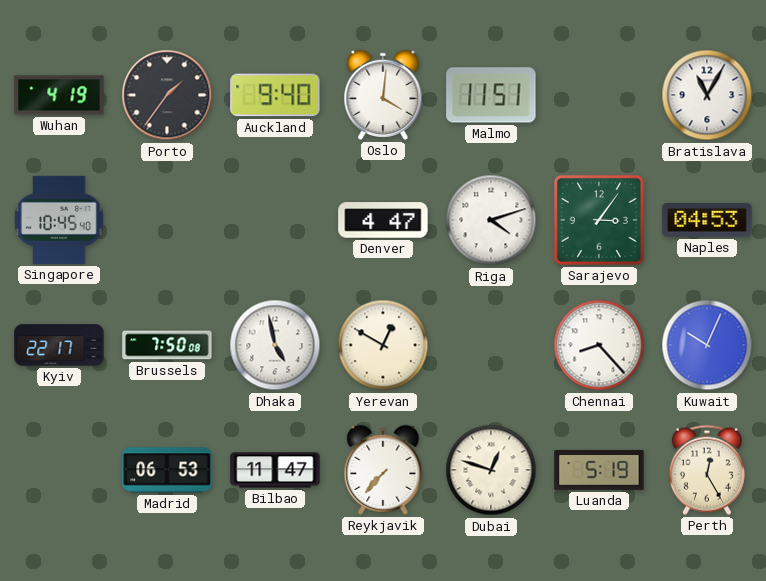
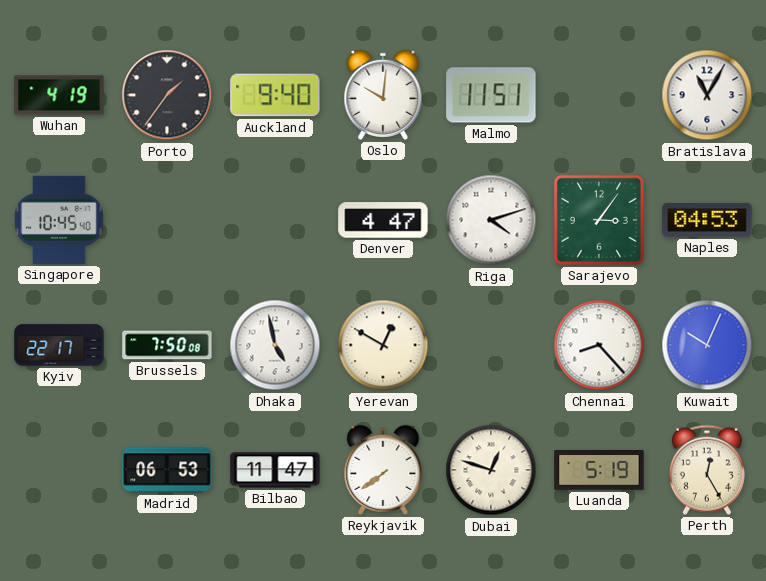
Oslo: 4:01 -> 10:01 (383, 95)
Reykjavik: 7:37 -> 7:39 (383, 470)
